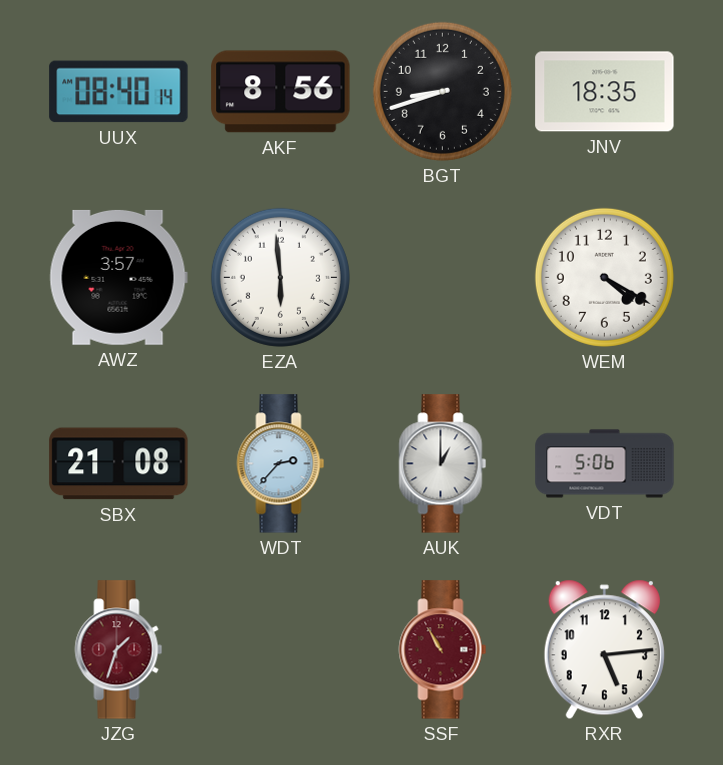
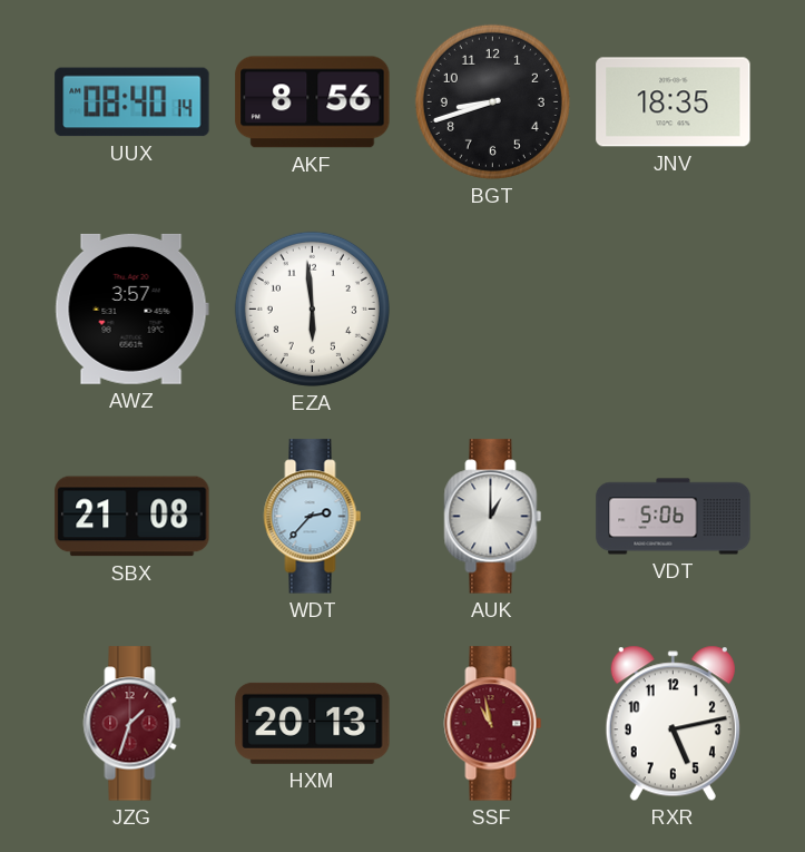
WEM: 4:20 -> none (604, 277)
HXM: none -> 20:13 (313, 723)
SSF: 10:55 -> 10:58 (493, 724)
RXR: 5:14 -> 5:13 (673, 724)
